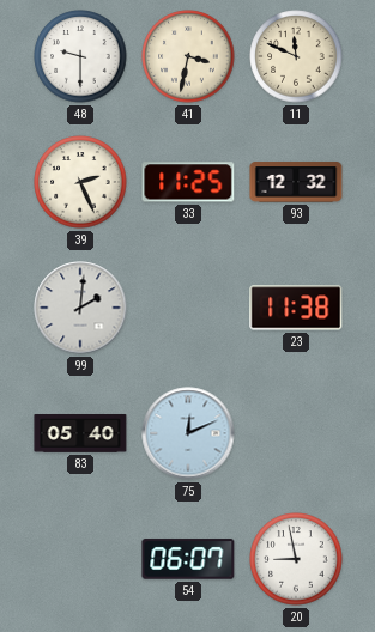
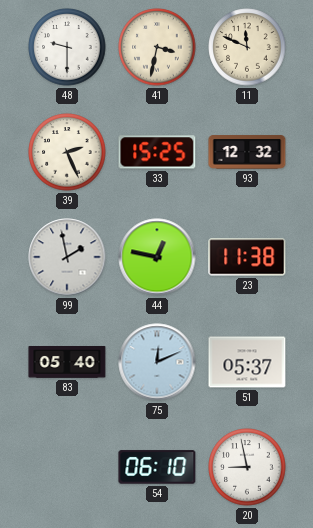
33: 11:25 -> 15:25 (157, 152)
99: 2:01 -> 1:58 (67, 257)
44: none -> 12:47 (157, 257)
51: none -> 05:37 (247, 362)
54: 06:07 -> 06:10 (157, 467)
